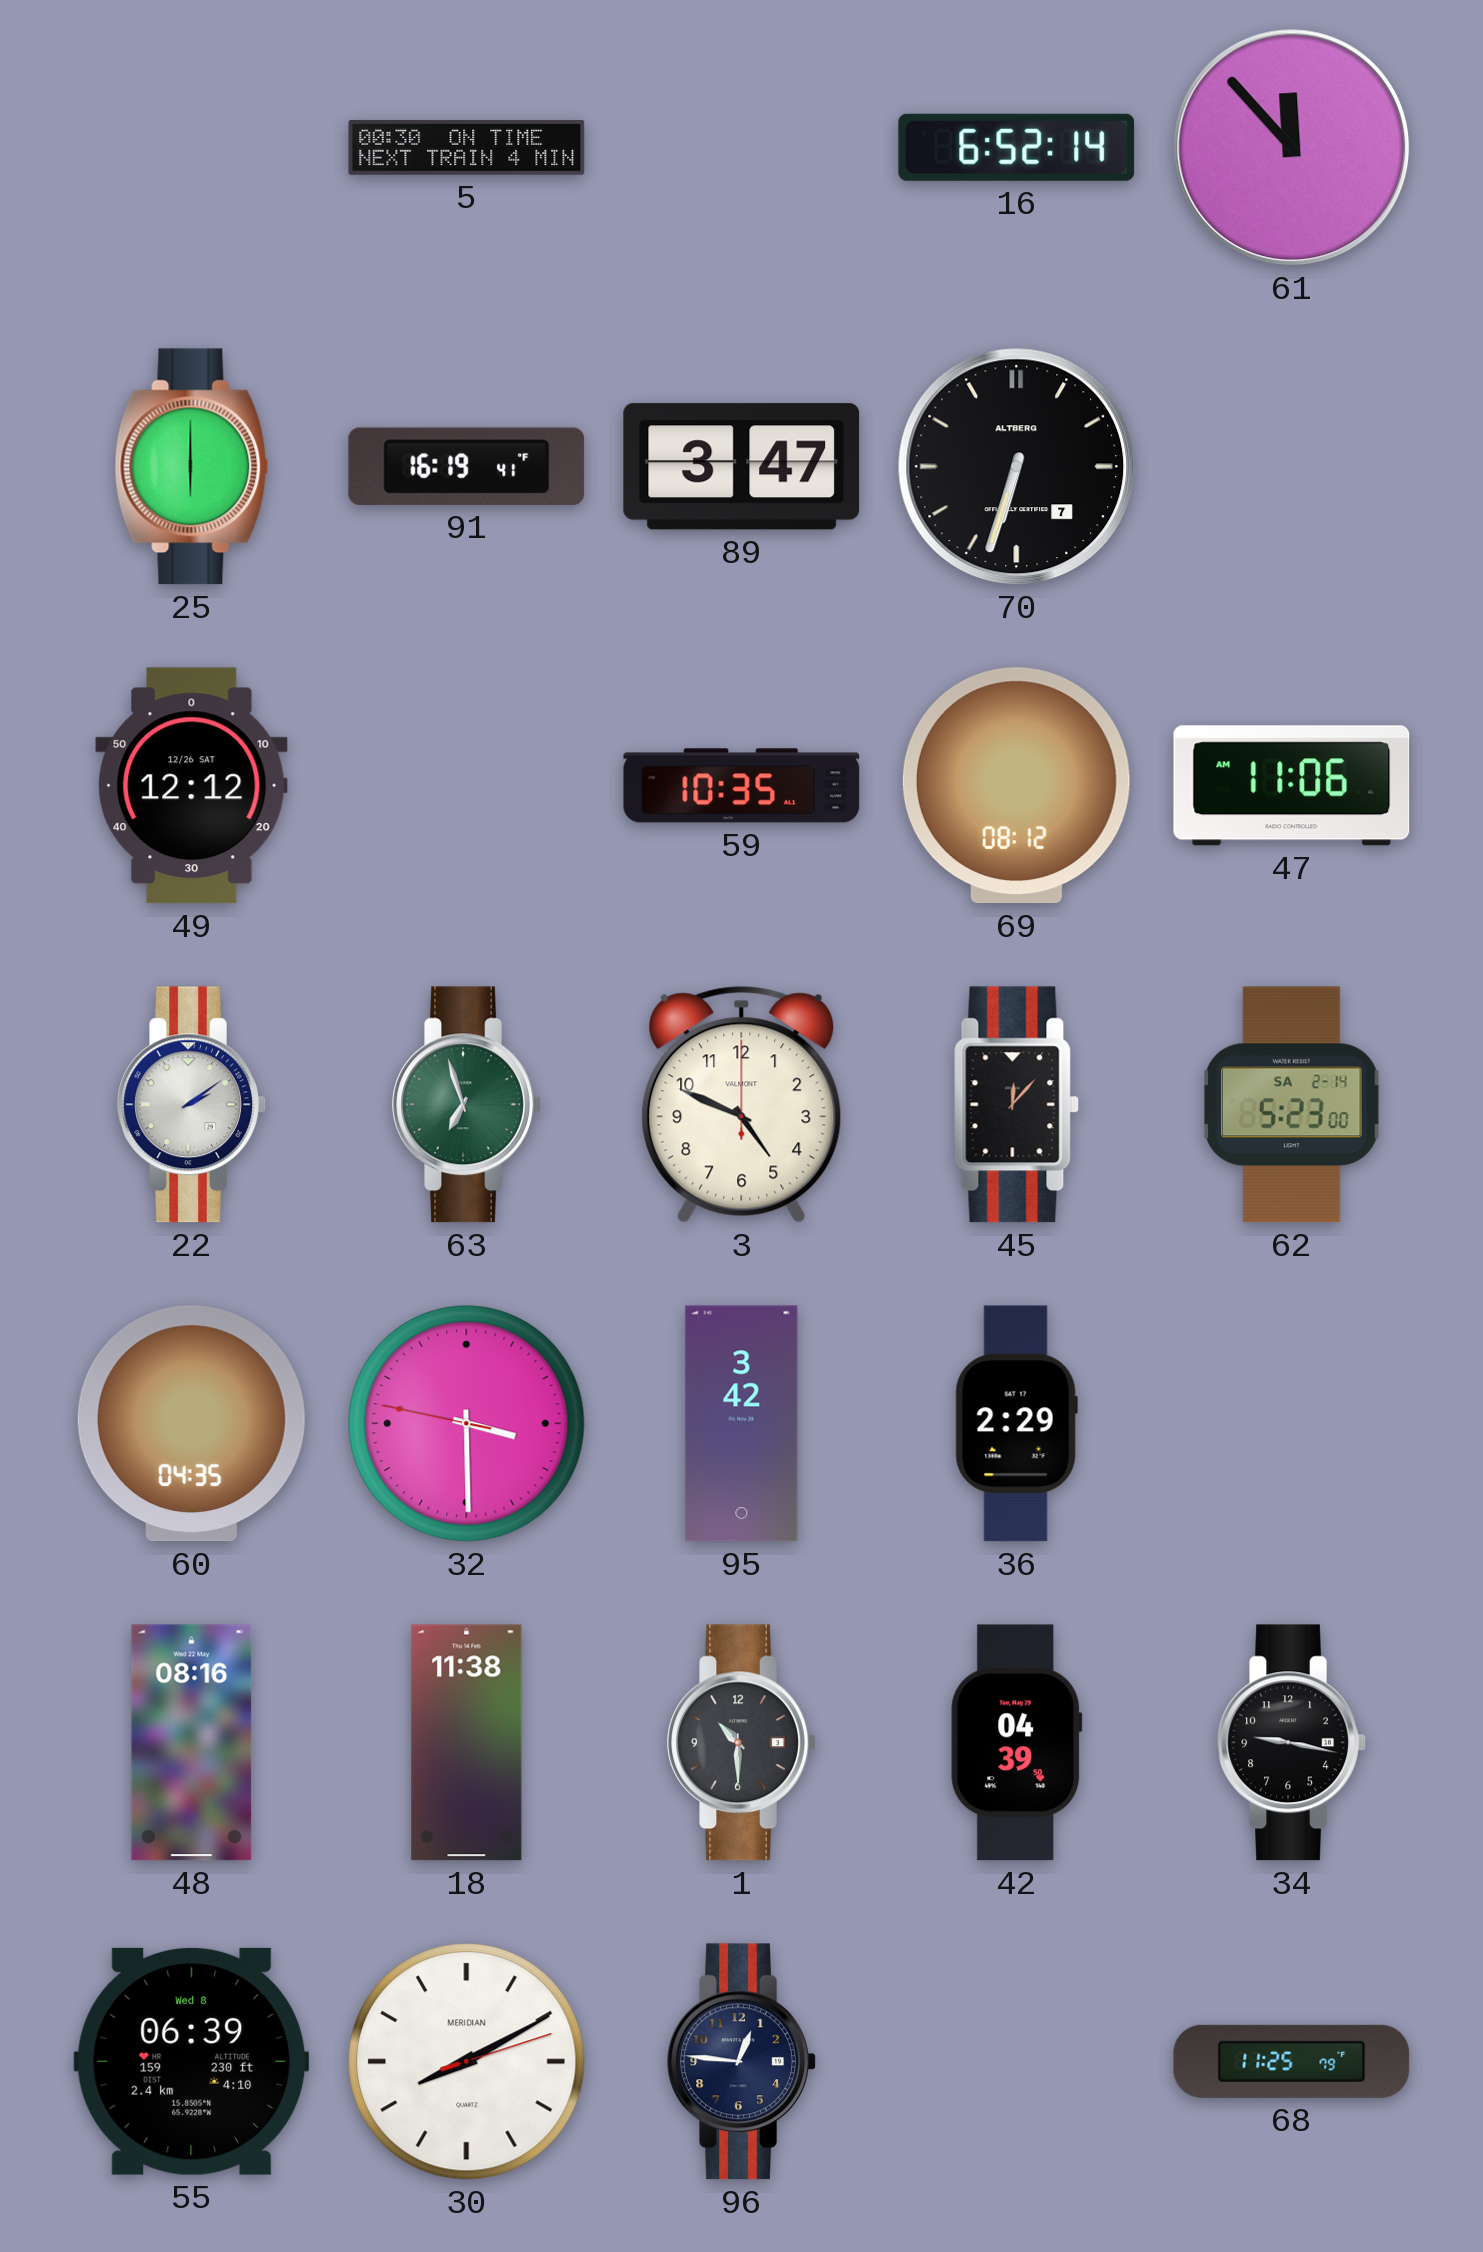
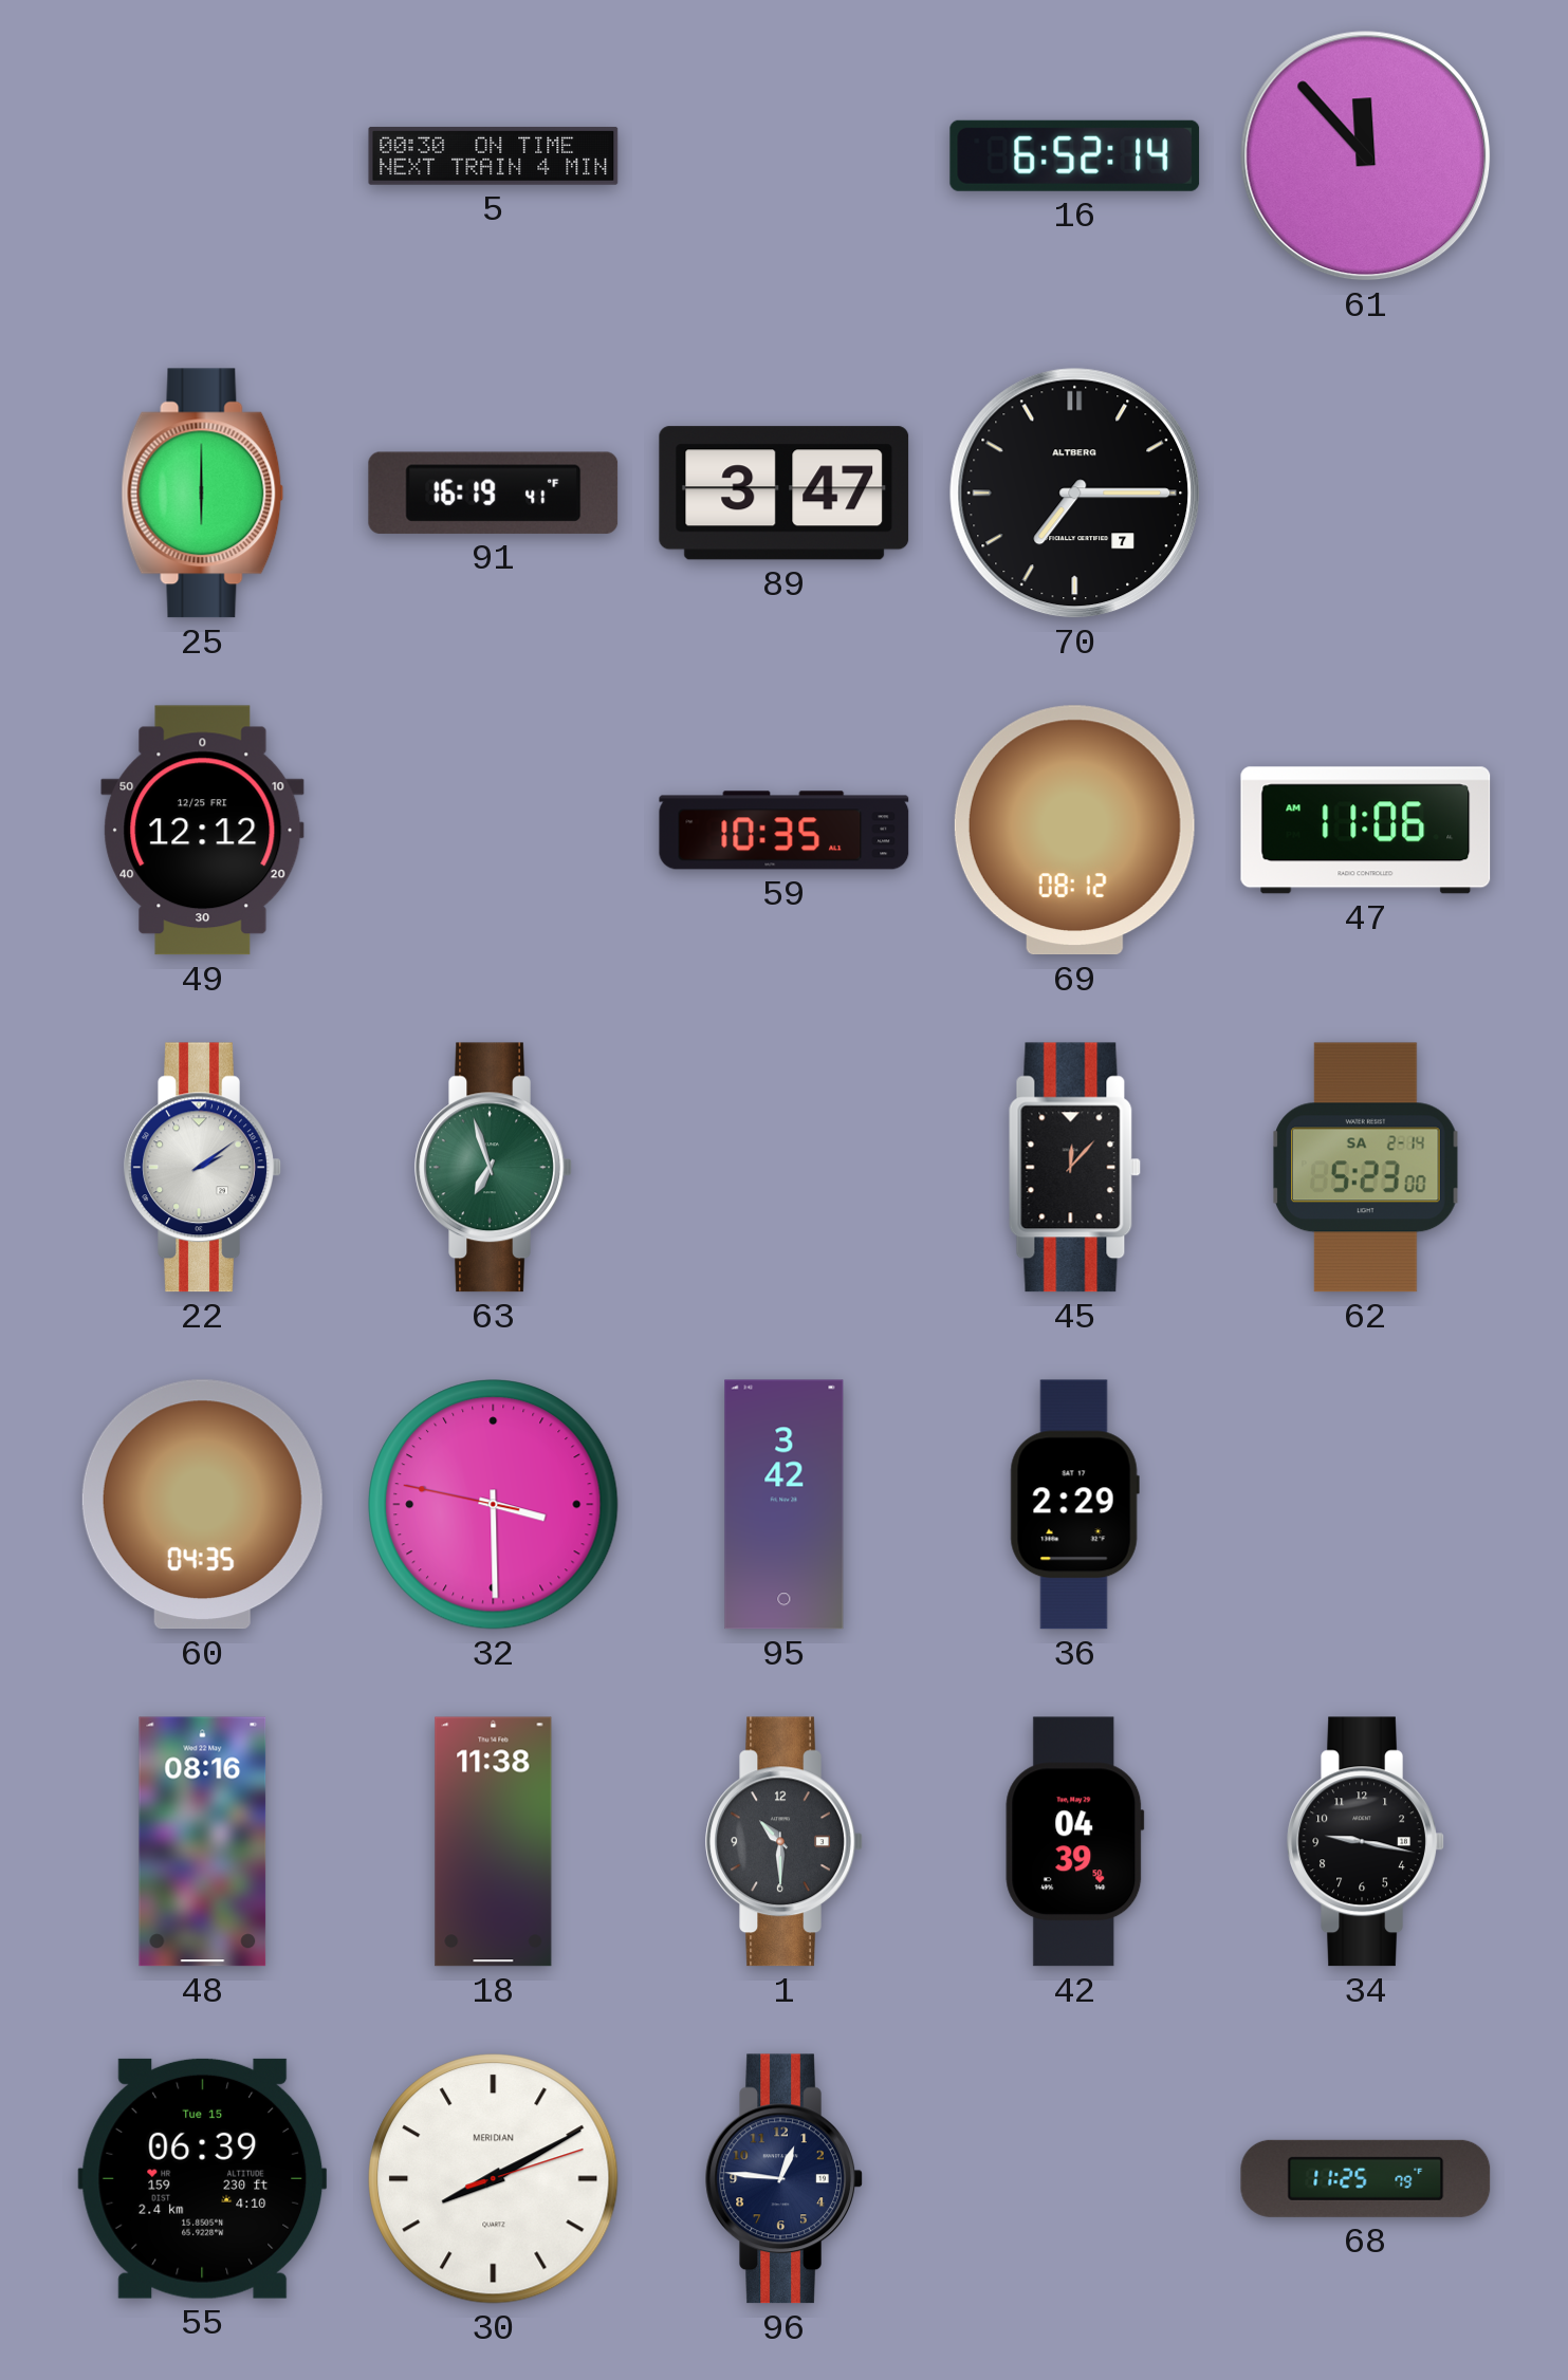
70: 6:33 -> 7:15 (1075, 494)
49 date: 12/26 SAT -> 12/25 FRI (203, 831)
3: 4:49 -> none (742, 1105)
55 date: Wed 8 -> Tue 15 (203, 2178)
